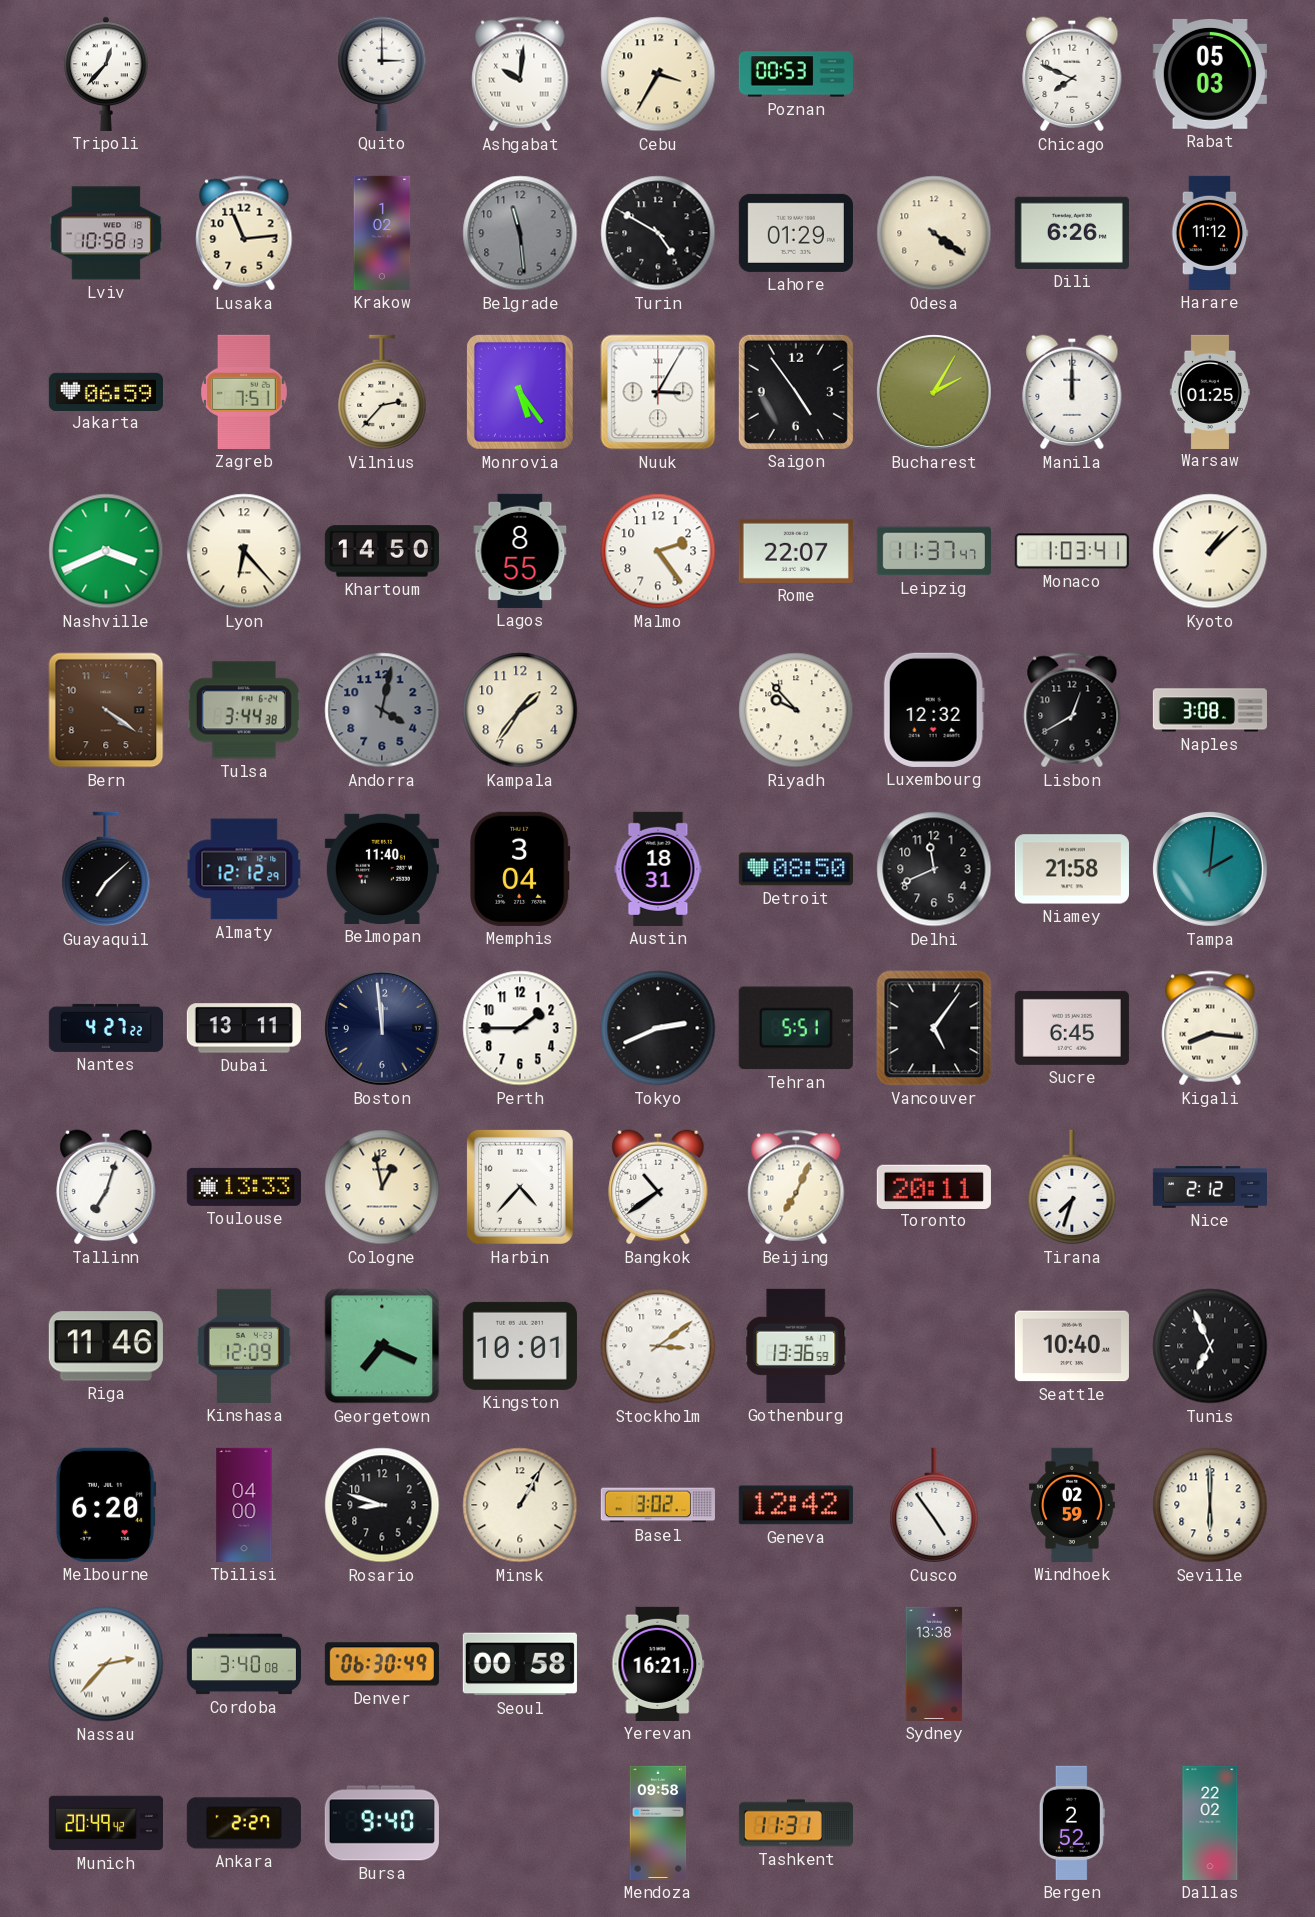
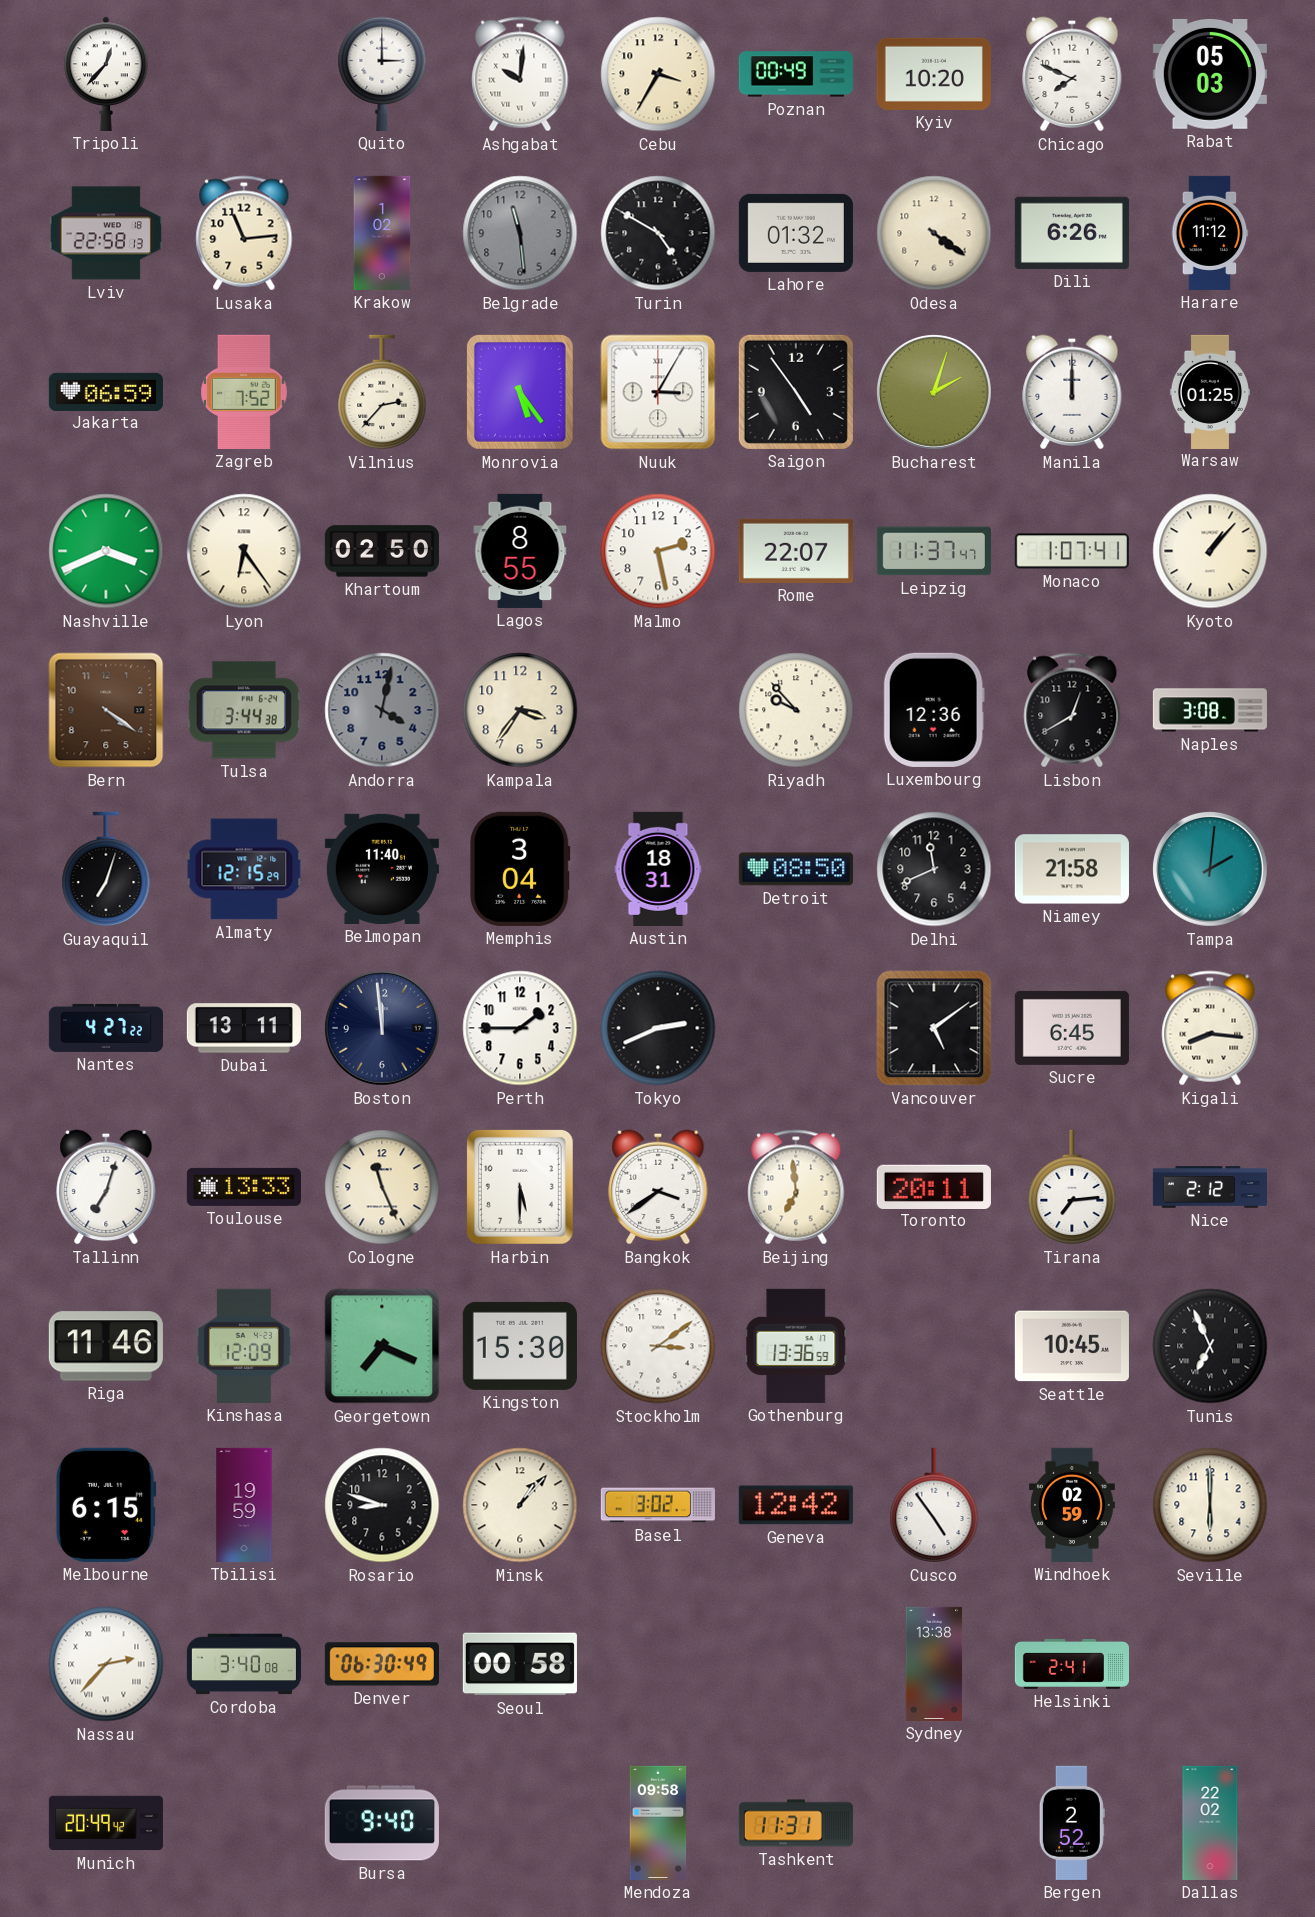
Poznan: 00:53 -> 00:49 (796, 74)
Kyiv: none -> 10:20 (934, 74)
Lviv: 10:58 -> 22:58 (106, 233)
Lahore: 01:29 -> 01:32 (796, 233)
Zagreb: 7:51 -> 7:52 (245, 392)
Bucharest: 2:05 -> 2:03 (934, 392)
Lyon: 6:23 -> 6:24 (244, 551)
Khartoum: 14:50 -> 02:50 (382, 551)
Malmo: 2:24 -> 2:28 (658, 551)
Monaco: 1:03 -> 1:07 (1072, 551)
Kyoto: 1:08 -> 1:07 (1210, 551)
Kampala: 1:36 -> 3:36 (520, 710)
Luxembourg: 12:32 -> 12:36 (934, 710)
Guayaquil: 7:08 -> 7:03 (106, 869)
Almaty: 12:12 -> 12:15 (244, 869)
Tehran: 5:51 -> none (796, 1028)
Vancouver: 5:06 -> 5:09 (934, 1028)
Cologne: 12:58 -> 11:26 (382, 1187)
Harbin: 4:37 -> 5:30 (520, 1187)
Bangkok: 10:39 -> 3:39 (658, 1187)
Beijing: 7:04 -> 6:59 (796, 1187)
Tirana: 7:33 -> 7:14 (1072, 1187)
Kingston: 10:01 -> 15:30 (520, 1346)
Seattle: 10:40 -> 10:45 (1072, 1346)
Melbourne: 6:20 -> 6:15 (106, 1505)
Tbilisi: 04:00 -> 19:59 (244, 1505)
Minsk: 1:05 -> 1:07 (520, 1505)
Yerevan: 16:21 -> none (658, 1664)
Helsinki: none -> 2:41 (1071, 1664)
Ankara: 2:27 -> none (244, 1823)
